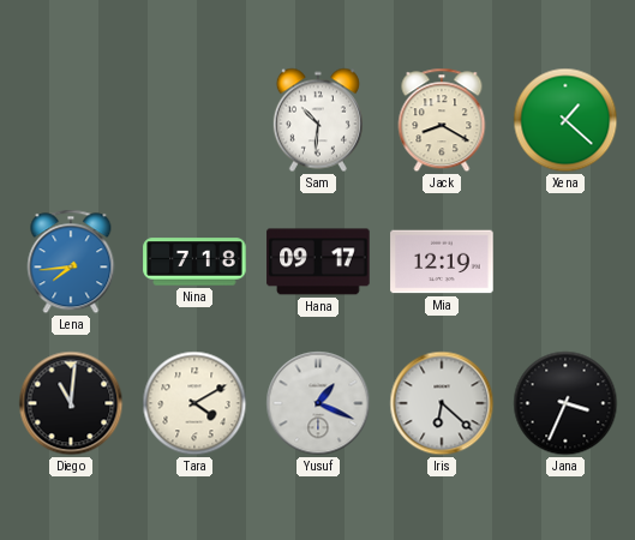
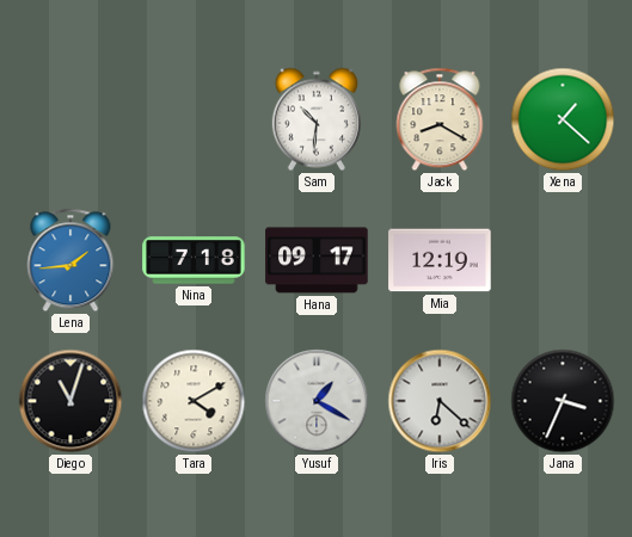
Lena: 7:44 -> 1:44 (70, 260)
Diego: 11:01 -> 11:03 (70, 401)
Yusuf: 1:19 -> 1:20 (317, 401)
